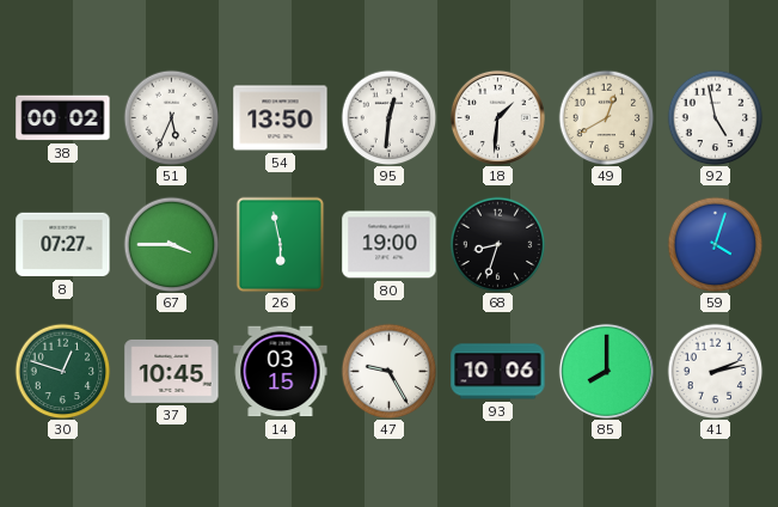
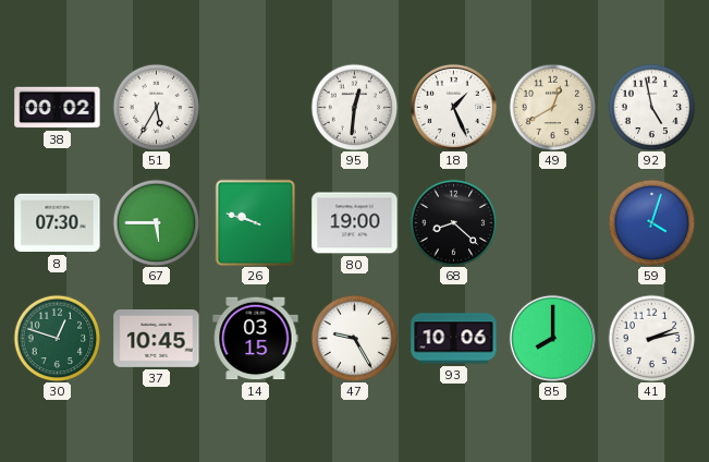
51: 5:34 -> 5:35 (156, 107)
54: 13:50 -> none (281, 118)
18: 1:31 -> 1:26 (453, 107)
8: 07:27 -> 07:30 (58, 223)
67: 3:45 -> 5:45 (156, 222)
26: 5:58 -> 9:48 (256, 222)
68: 8:33 -> 8:22 (453, 222)
